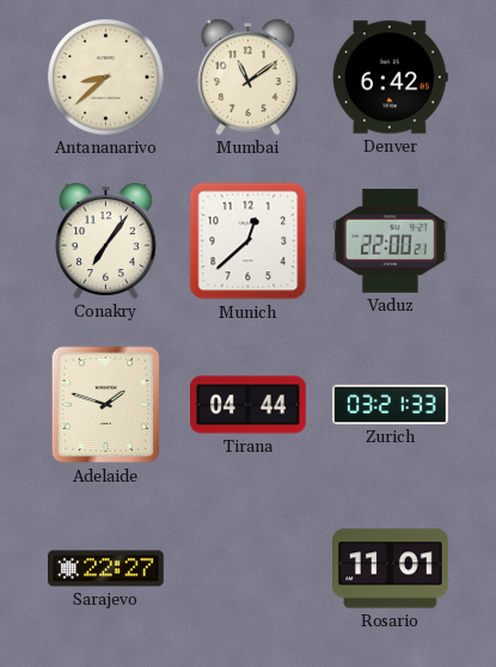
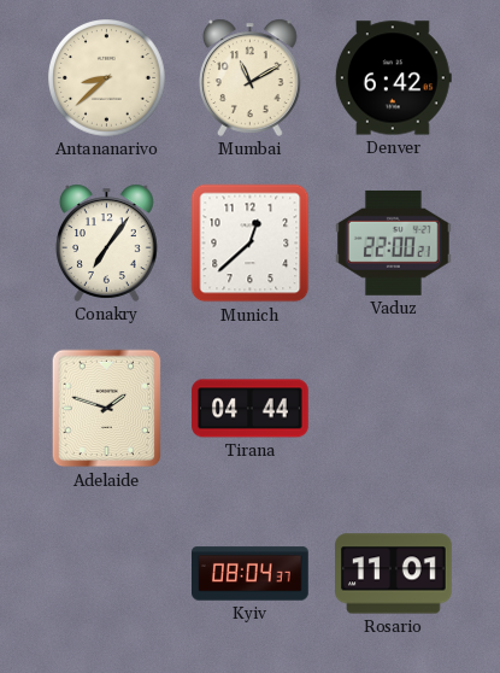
Mumbai: 11:09 -> 11:10 (249, 77)
Zurich: 03:21 -> none (391, 404)
Sarajevo: 22:27 -> none (106, 569)
Kyiv: none -> 08:04 (251, 574)
